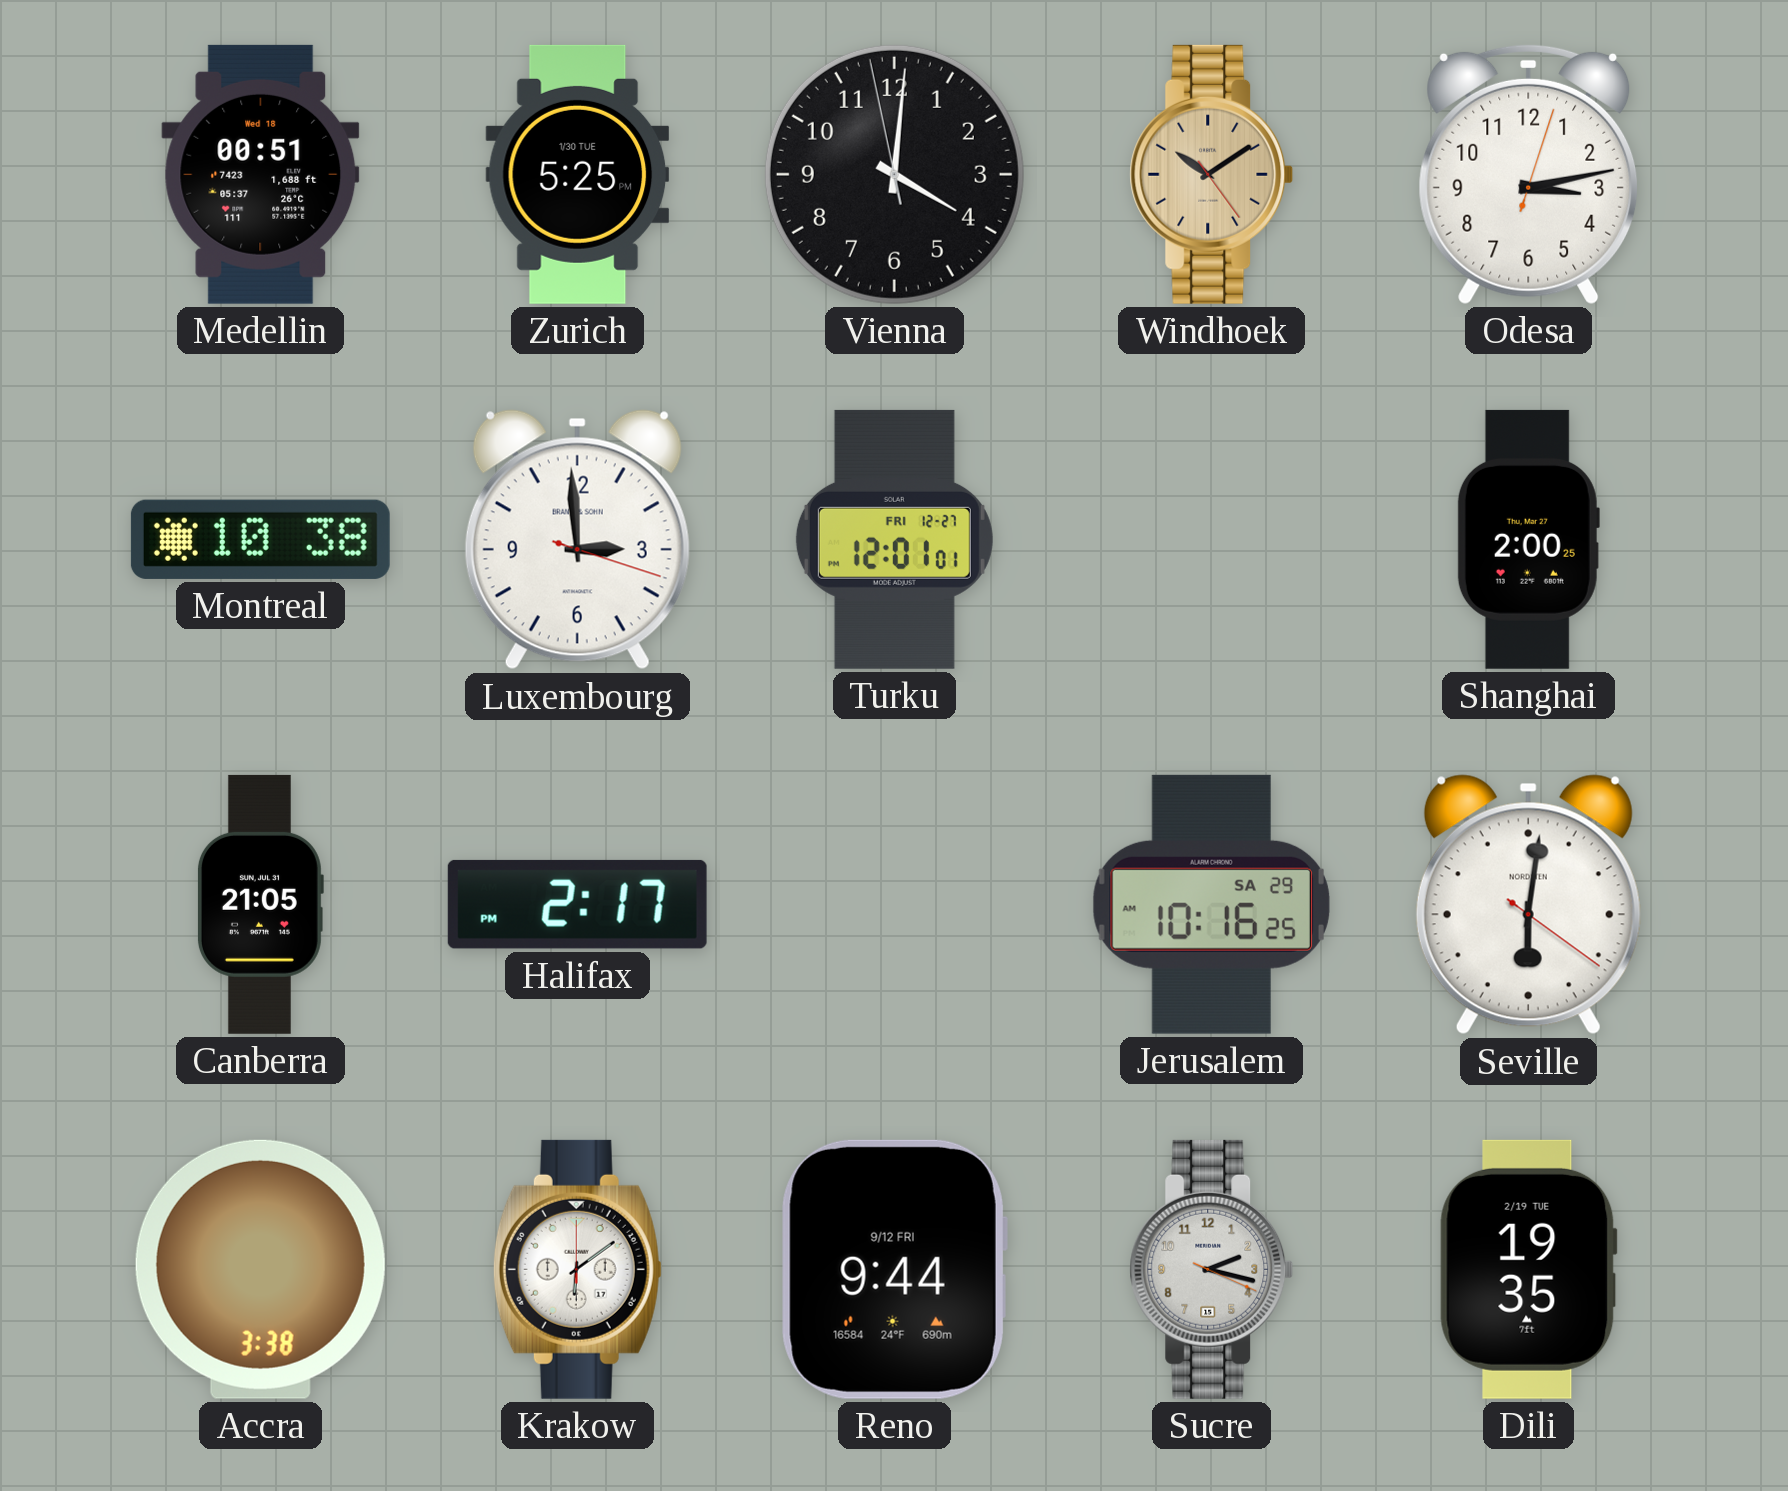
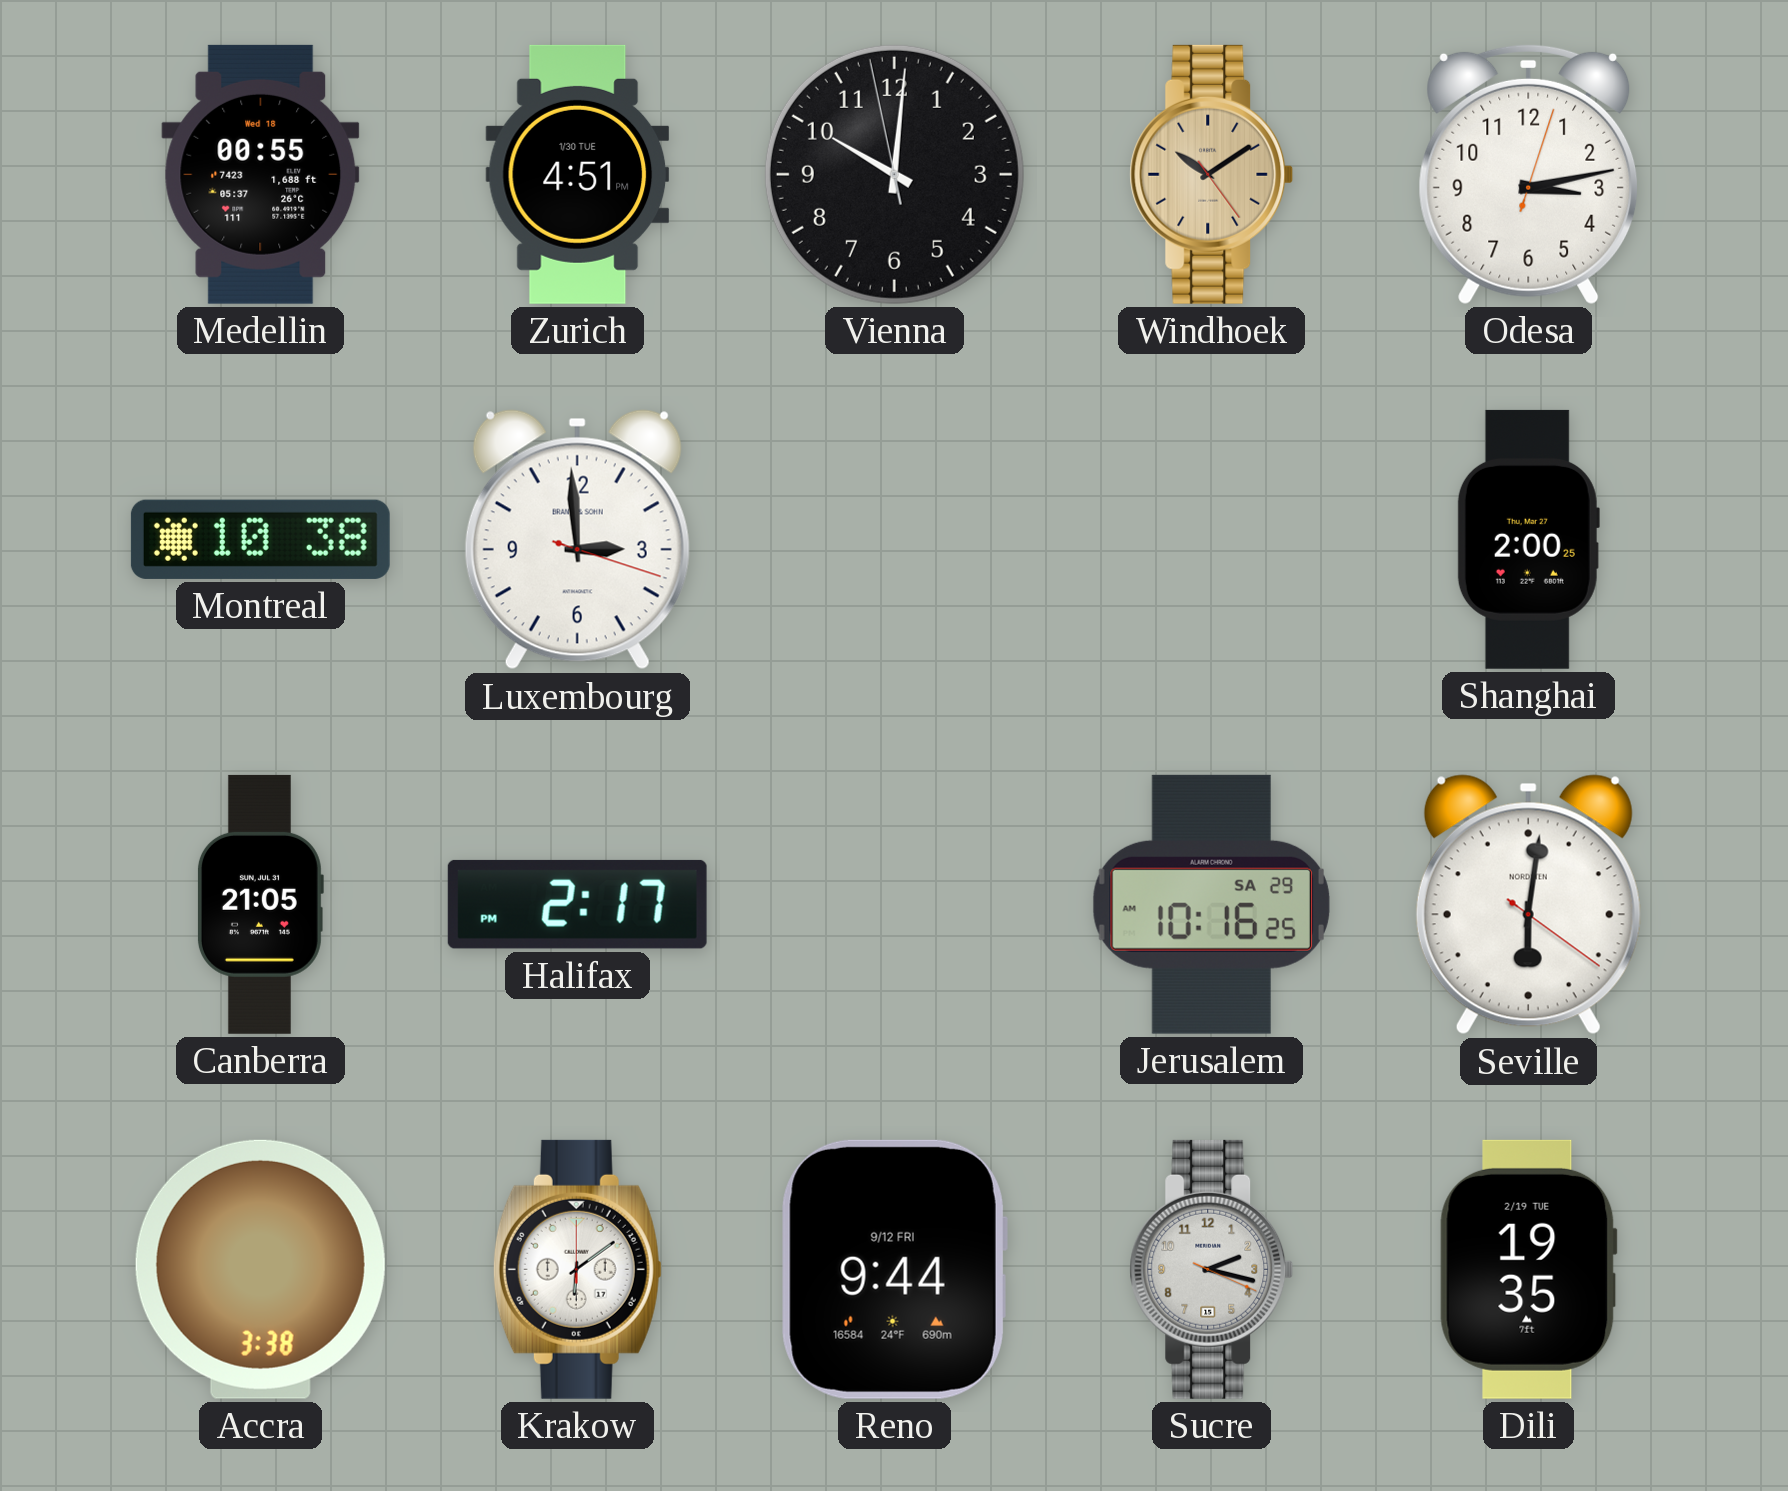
Medellin: 00:51 -> 00:55 (261, 174)
Zurich: 5:25 -> 4:51 (578, 174)
Vienna: 4:00 -> 10:00 (894, 174)
Turku: 12:01 -> none (894, 539)
